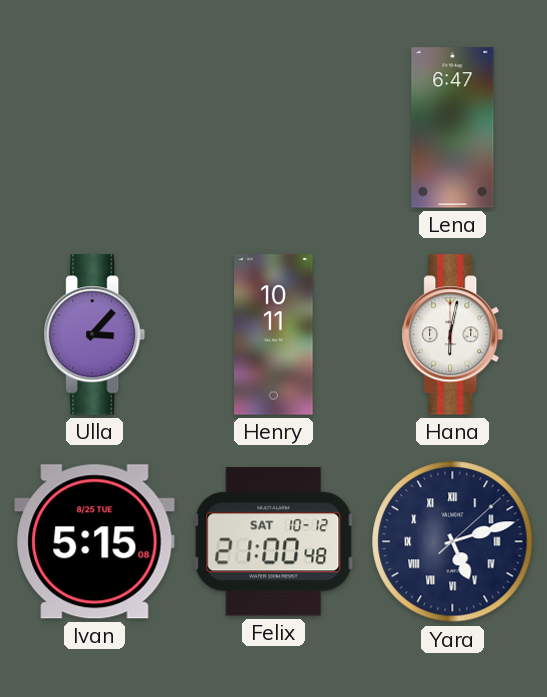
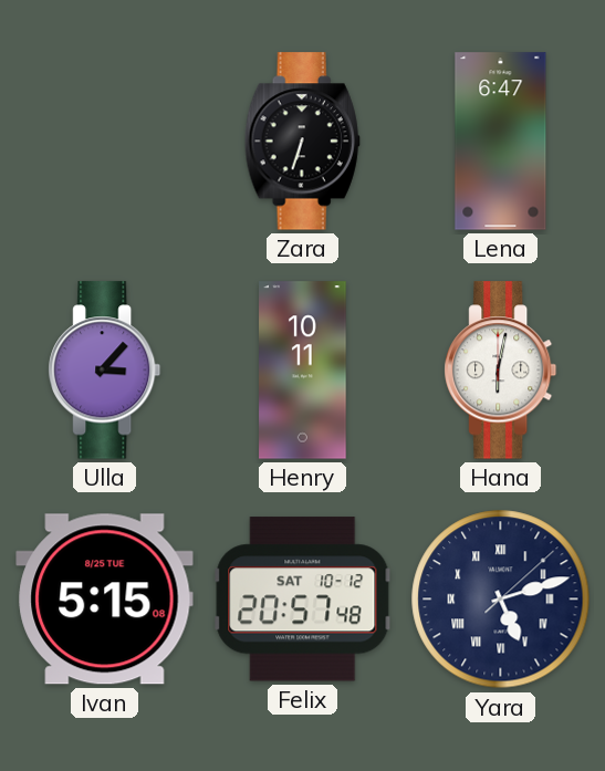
Zara: none -> 6:33 (302, 142)
Felix: 21:00 -> 20:57 (303, 600)
